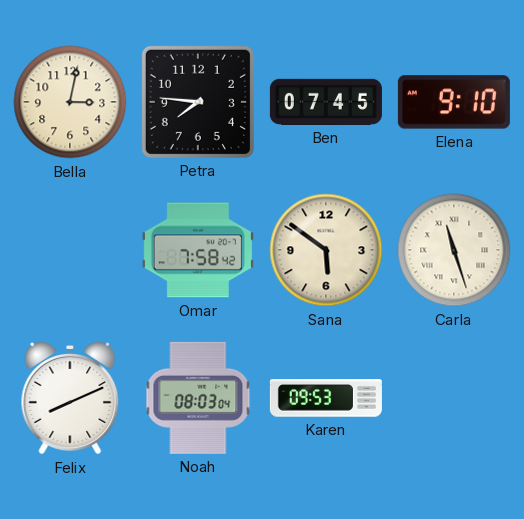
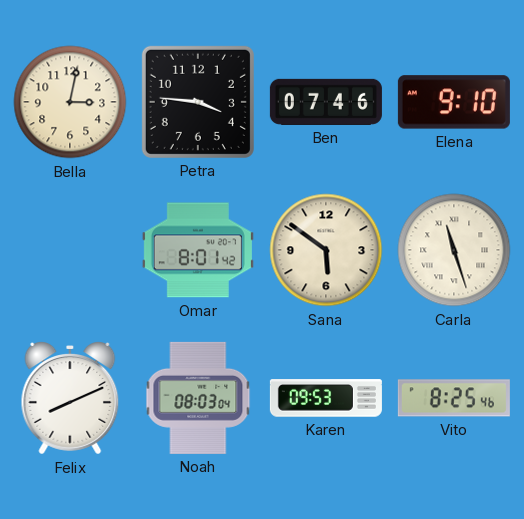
Petra: 7:46 -> 3:46 (198, 102)
Ben: 07:45 -> 07:46 (326, 102)
Omar: 7:58 -> 8:01 (198, 250)
Vito: none -> 8:25 (454, 398)
